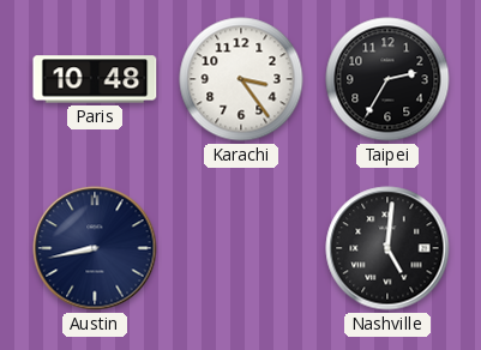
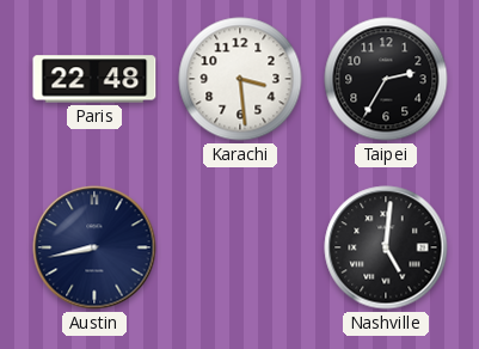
Paris: 10:48 -> 22:48 (94, 79)
Karachi: 3:24 -> 3:29 (240, 79)
